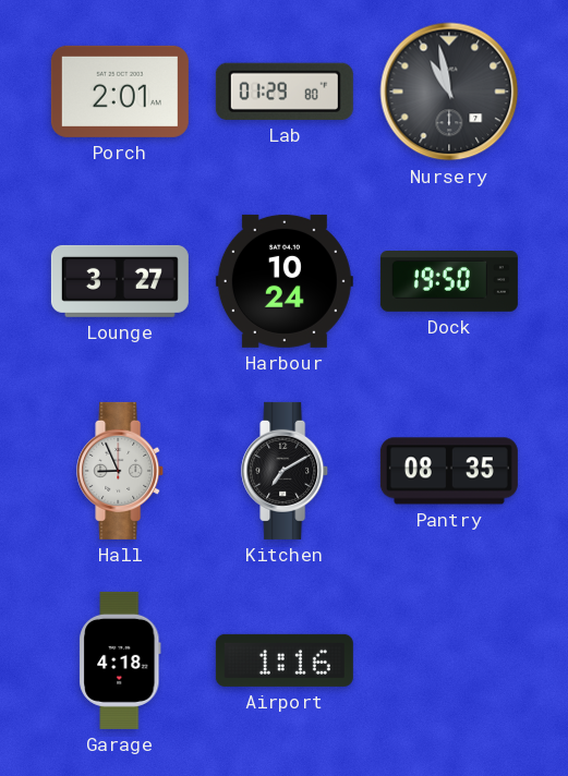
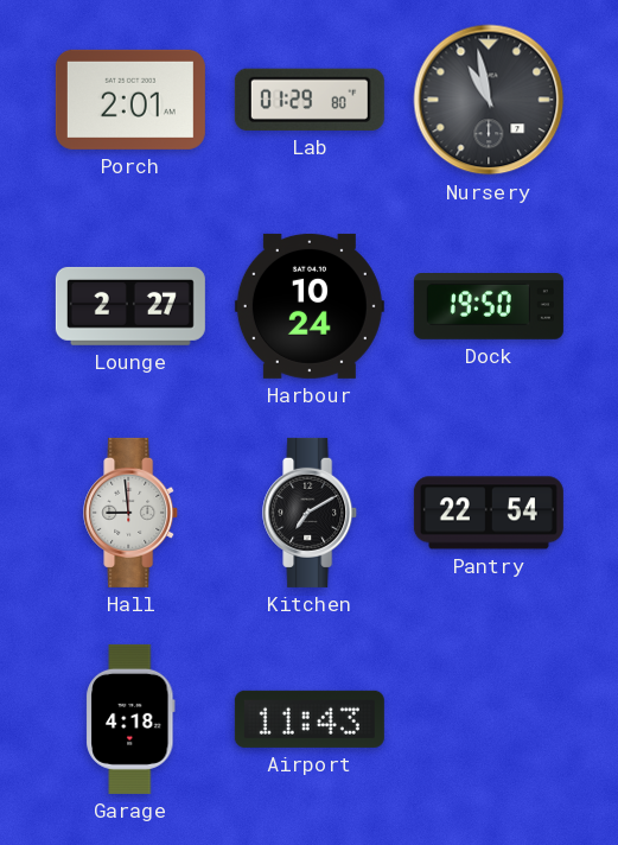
Lounge: 3:27 -> 2:27 (130, 306)
Hall: 8:56 -> 8:59 (132, 513)
Pantry: 08:35 -> 22:54 (489, 513)
Airport: 1:16 -> 11:43 (310, 719)
